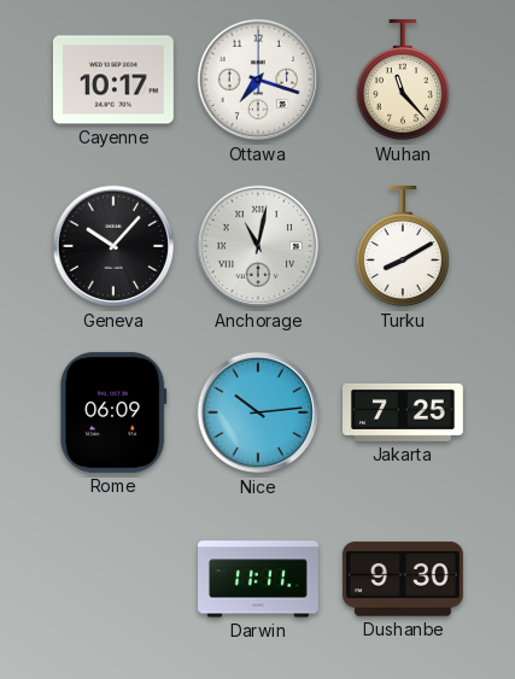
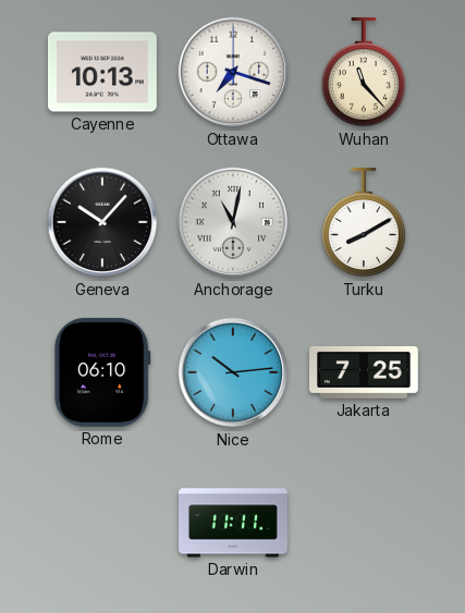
Cayenne: 10:17 -> 10:13 (102, 72)
Rome: 06:09 -> 06:10 (102, 372)
Dushanbe: 9:30 -> none (403, 579)
